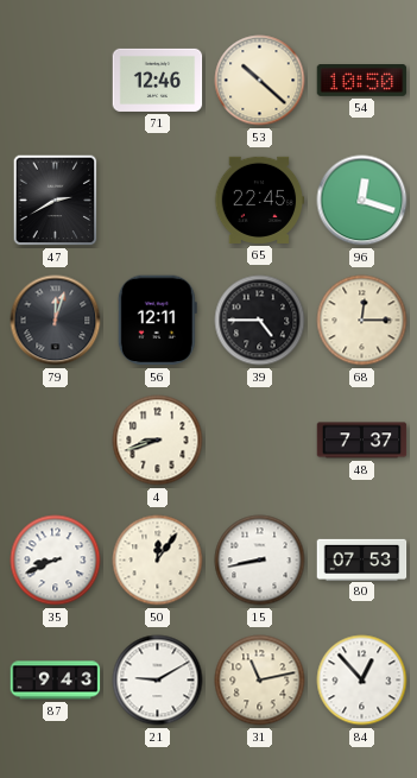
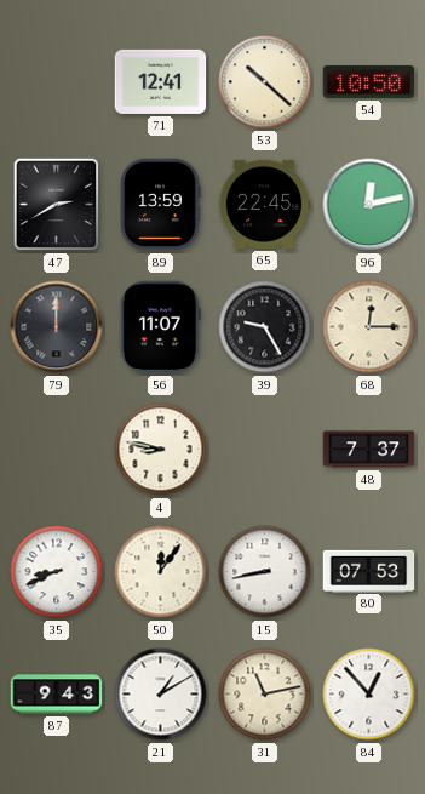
71: 12:46 -> 12:41 (161, 81)
89: none -> 13:59 (161, 205)
96: 12:18 -> 12:13 (369, 205)
79: 12:03 -> 12:00 (57, 327)
56: 12:11 -> 11:07 (160, 327)
39: 4:45 -> 9:25 (265, 327)
4: 8:42 -> 8:47 (161, 450)
21: 9:10 -> 1:10 (161, 695)
